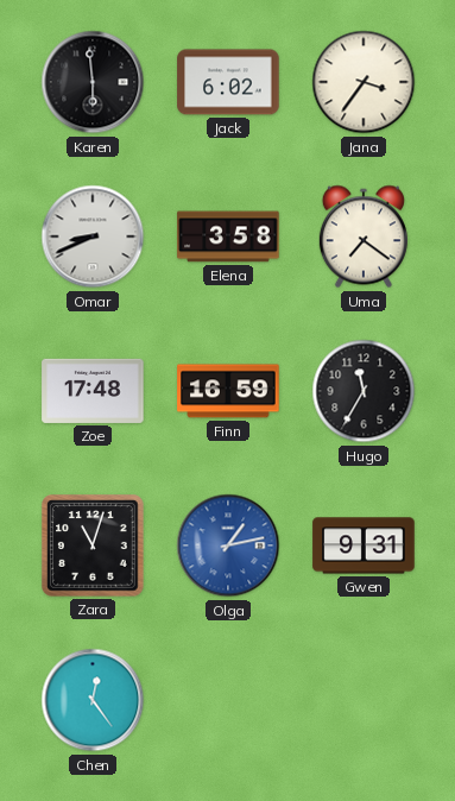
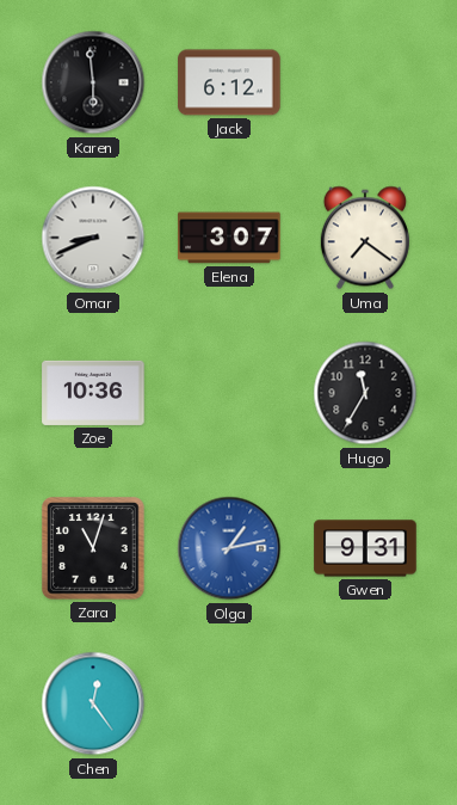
Jack: 6:02 -> 6:12 (229, 82)
Jana: 3:36 -> none (364, 82)
Elena: 3:58 -> 3:07 (229, 238)
Zoe: 17:48 -> 10:36 (93, 393)
Finn: 16:59 -> none (228, 391)
